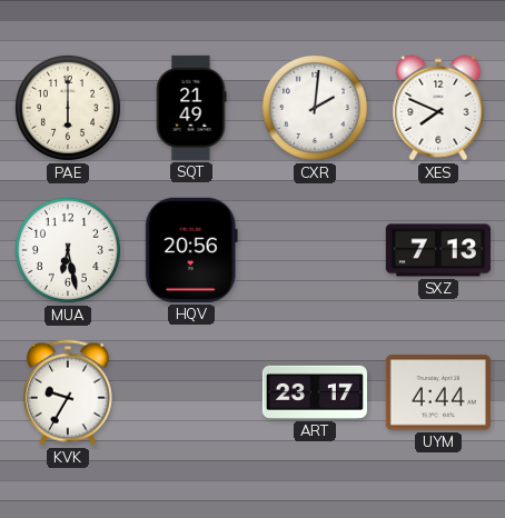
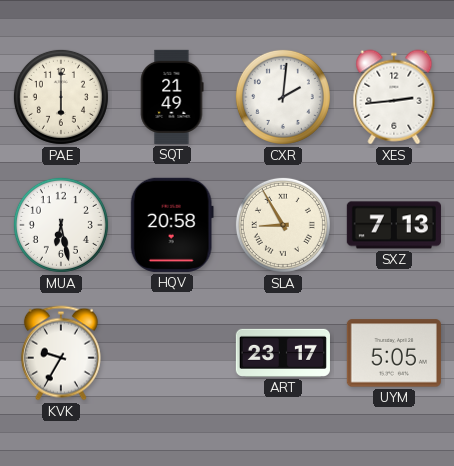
XES: 7:49 -> 2:44 (394, 97)
HQV: 20:56 -> 20:58 (172, 225)
SLA: none -> 8:55 (283, 225)
UYM: 4:44 -> 5:05 (394, 353)
